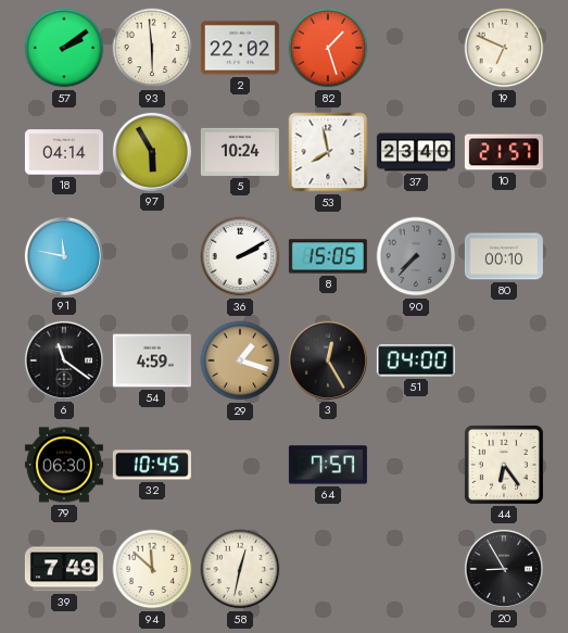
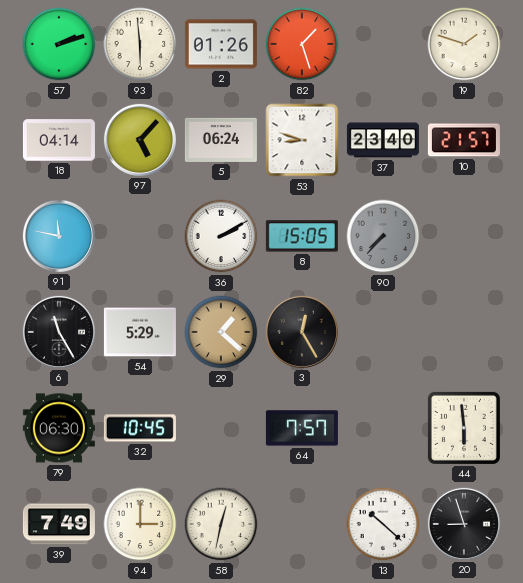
57: 2:09 -> 2:12 (59, 44)
2: 22:02 -> 01:26 (221, 44)
19: 6:49 -> 1:48 (464, 44)
97: 5:55 -> 5:07 (140, 140)
5: 10:24 -> 06:24 (221, 140)
53: 7:58 -> 8:48 (302, 140)
80: 00:10 -> none (504, 256)
6: 11:21 -> 11:25 (59, 332)
54: 4:59 -> 5:29 (140, 332)
29: 1:18 -> 1:22 (221, 332)
51: 04:00 -> none (416, 360)
44: 6:24 -> 5:59 (464, 428)
94: 11:52 -> 3:00 (140, 524)
13: none -> 10:22 (383, 524)
20: 8:55 -> 8:57 (464, 524)
